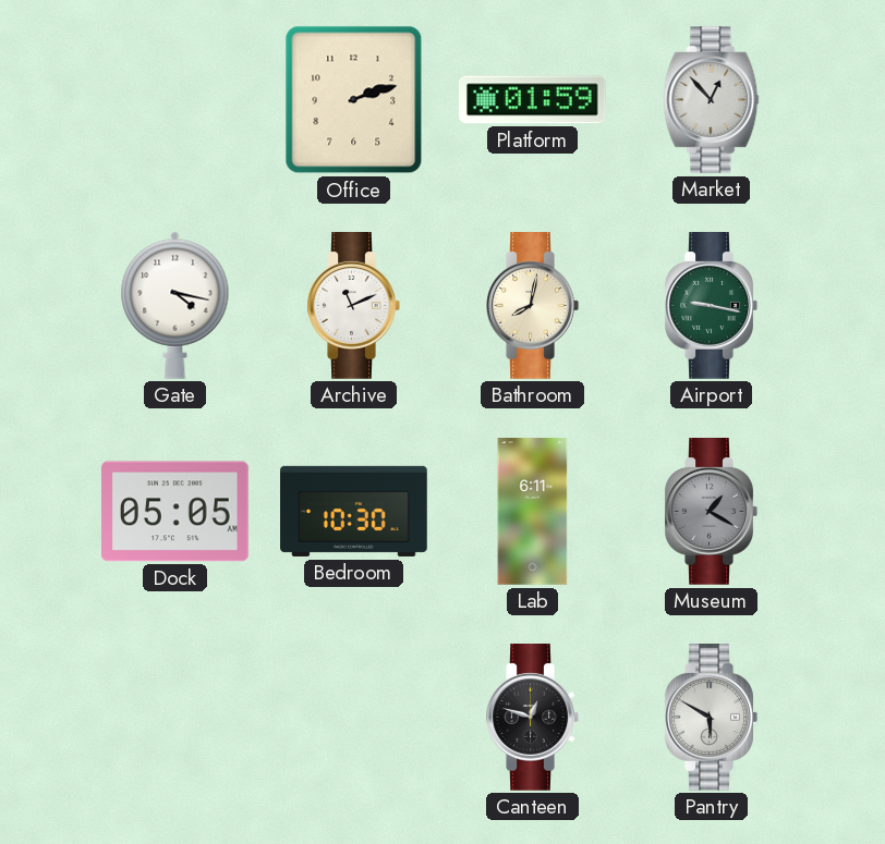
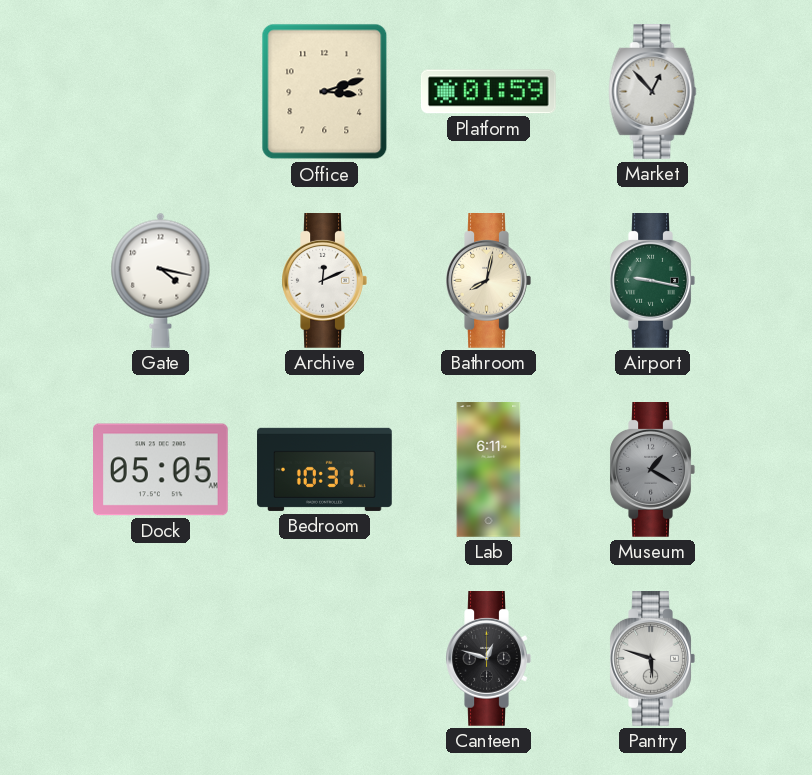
Office: 2:12 -> 3:12 (325, 92)
Archive: 11:11 -> 12:11 (324, 281)
Bedroom: 10:30 -> 10:31 (325, 469)
Pantry: 5:50 -> 5:48 (652, 659)
